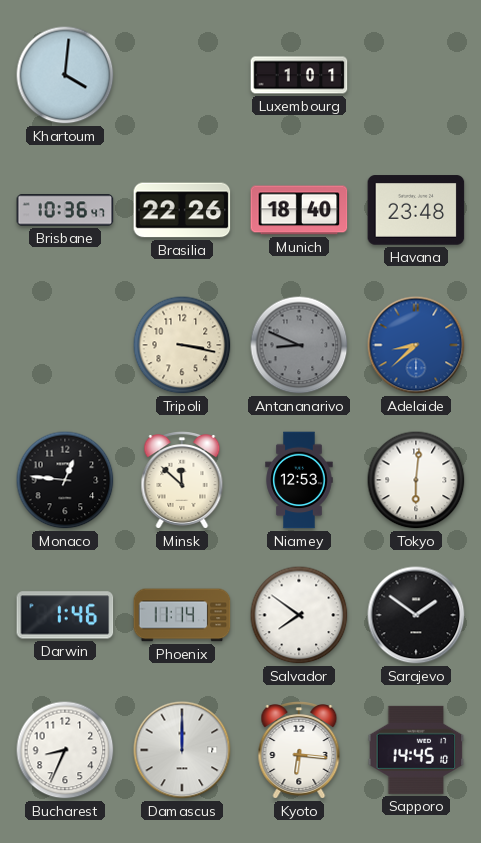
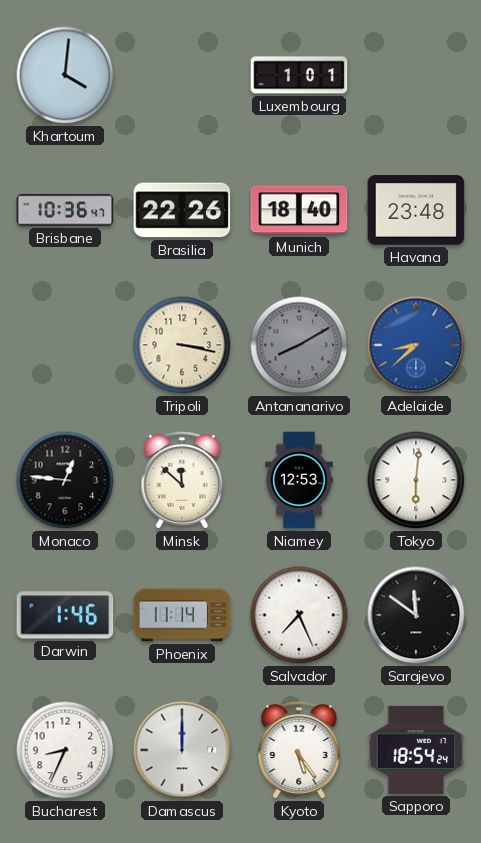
Antananarivo: 8:49 -> 8:10 (299, 345)
Salvador: 7:51 -> 7:26 (299, 615)
Sarajevo: 1:51 -> 11:51 (416, 615)
Kyoto: 6:16 -> 5:24 (299, 750)
Sapporo: 14:45 -> 18:54 (416, 750)
